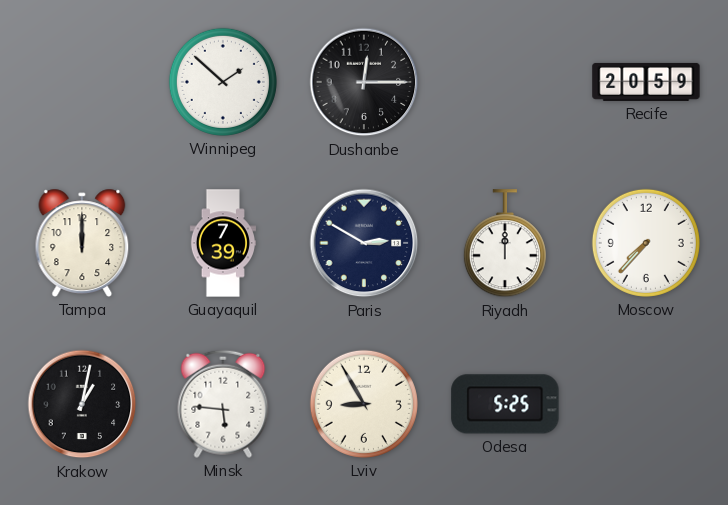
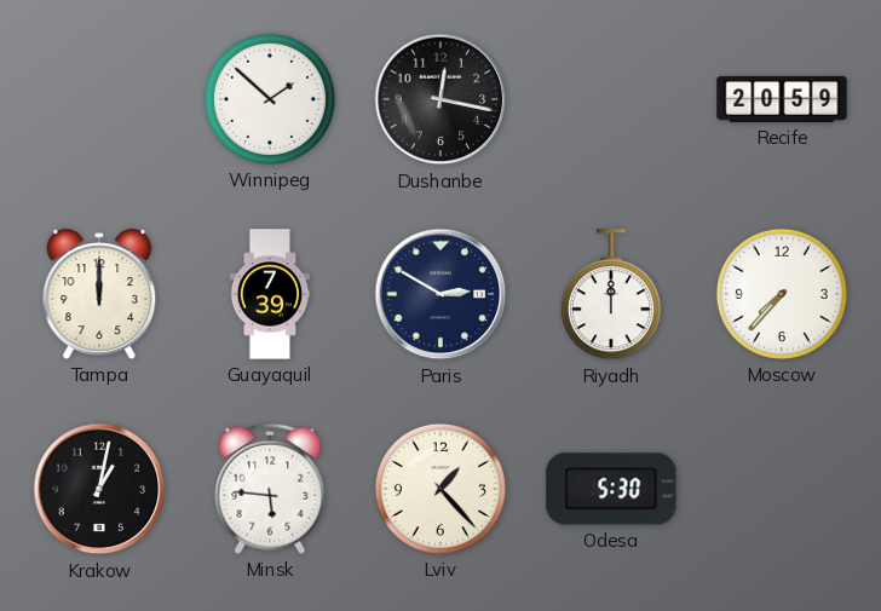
Dushanbe: 12:15 -> 12:17 (440, 99)
Lviv: 8:55 -> 1:23 (440, 489)
Odesa: 5:25 -> 5:30 (611, 489)
